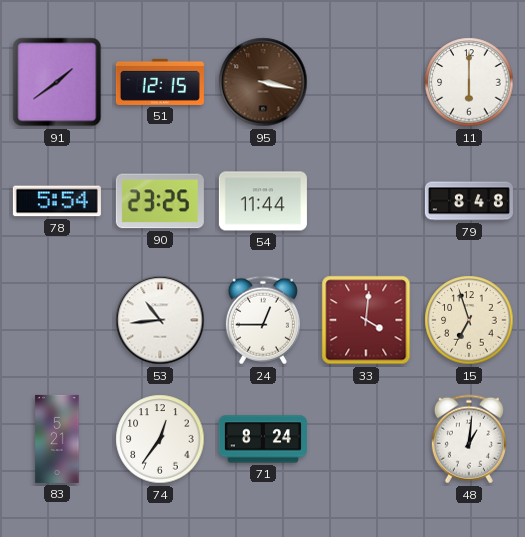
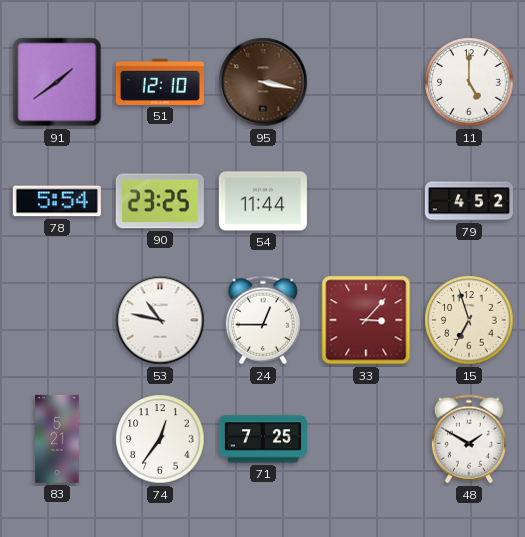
51: 12:15 -> 12:10 (160, 82)
11: 6:00 -> 5:00 (469, 82)
79: 8:48 -> 4:52 (469, 201)
53: 10:44 -> 10:47 (160, 320)
33: 4:01 -> 3:07 (366, 320)
71: 8:24 -> 7:25 (263, 439)
48: 1:01 -> 1:50 (469, 439)
